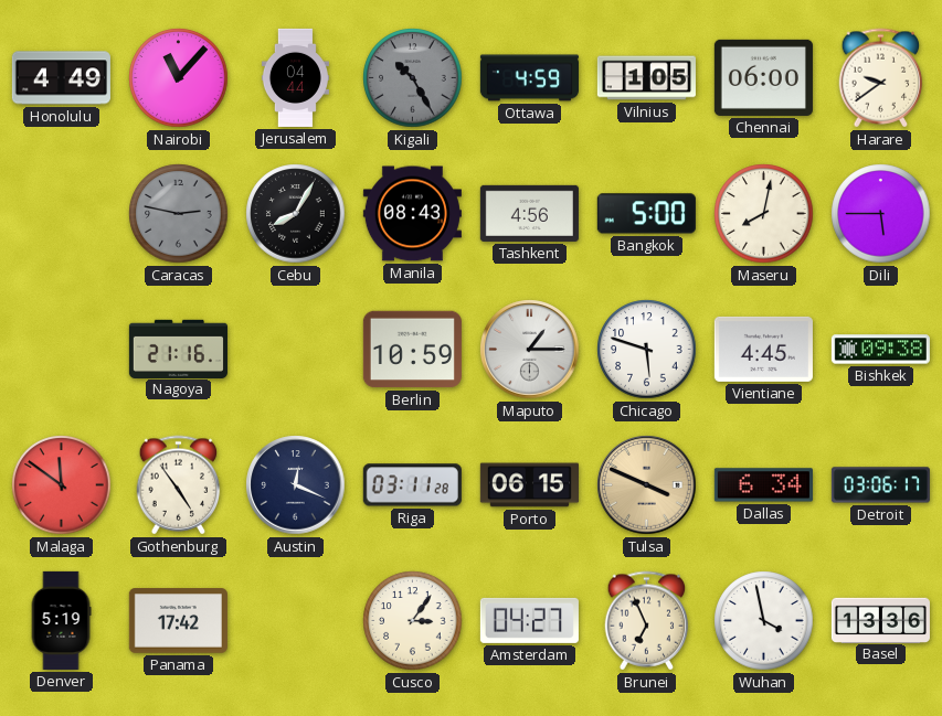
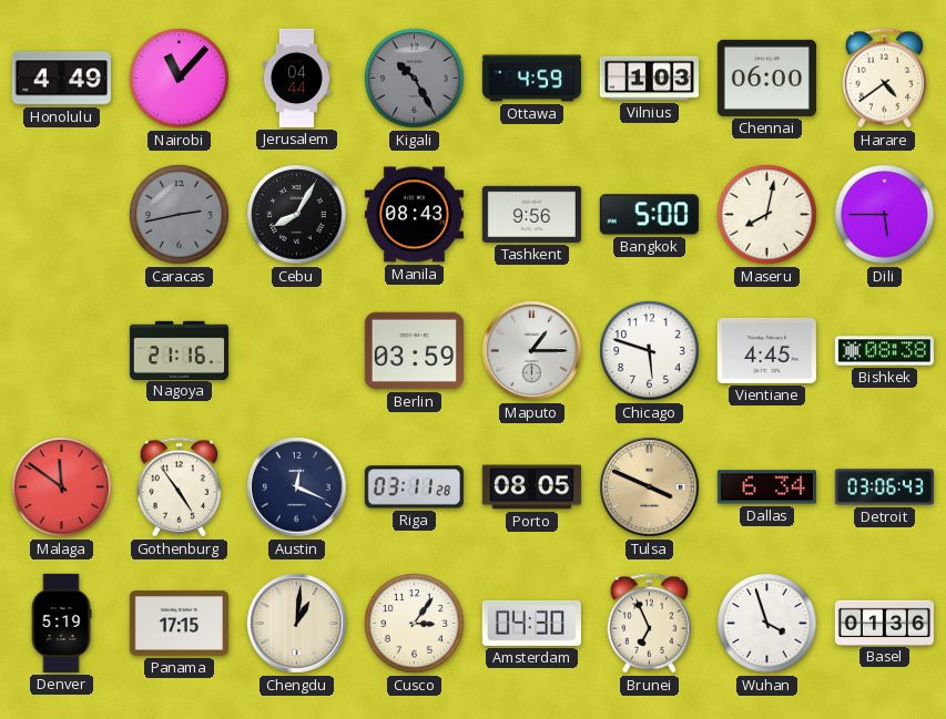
Vilnius: 1:05 -> 1:03 (649, 79)
Harare: 9:39 -> 4:39 (885, 79)
Caracas: 2:47 -> 2:43 (180, 215)
Tashkent: 4:56 -> 9:56 (531, 214)
Berlin: 10:59 -> 03:59 (414, 351)
Bishkek: 09:38 -> 08:38 (884, 351)
Porto: 06:15 -> 08:05 (531, 487)
Detroit: 03:06:17 -> 03:06:43 (884, 487)
Panama: 17:42 -> 17:15 (179, 624)
Chengdu: none -> 1:01 (297, 624)
Amsterdam: 04:27 -> 04:30 (531, 623)
Wuhan: 3:58 -> 3:57 (767, 624)
Basel: 13:36 -> 01:36 (884, 623)
